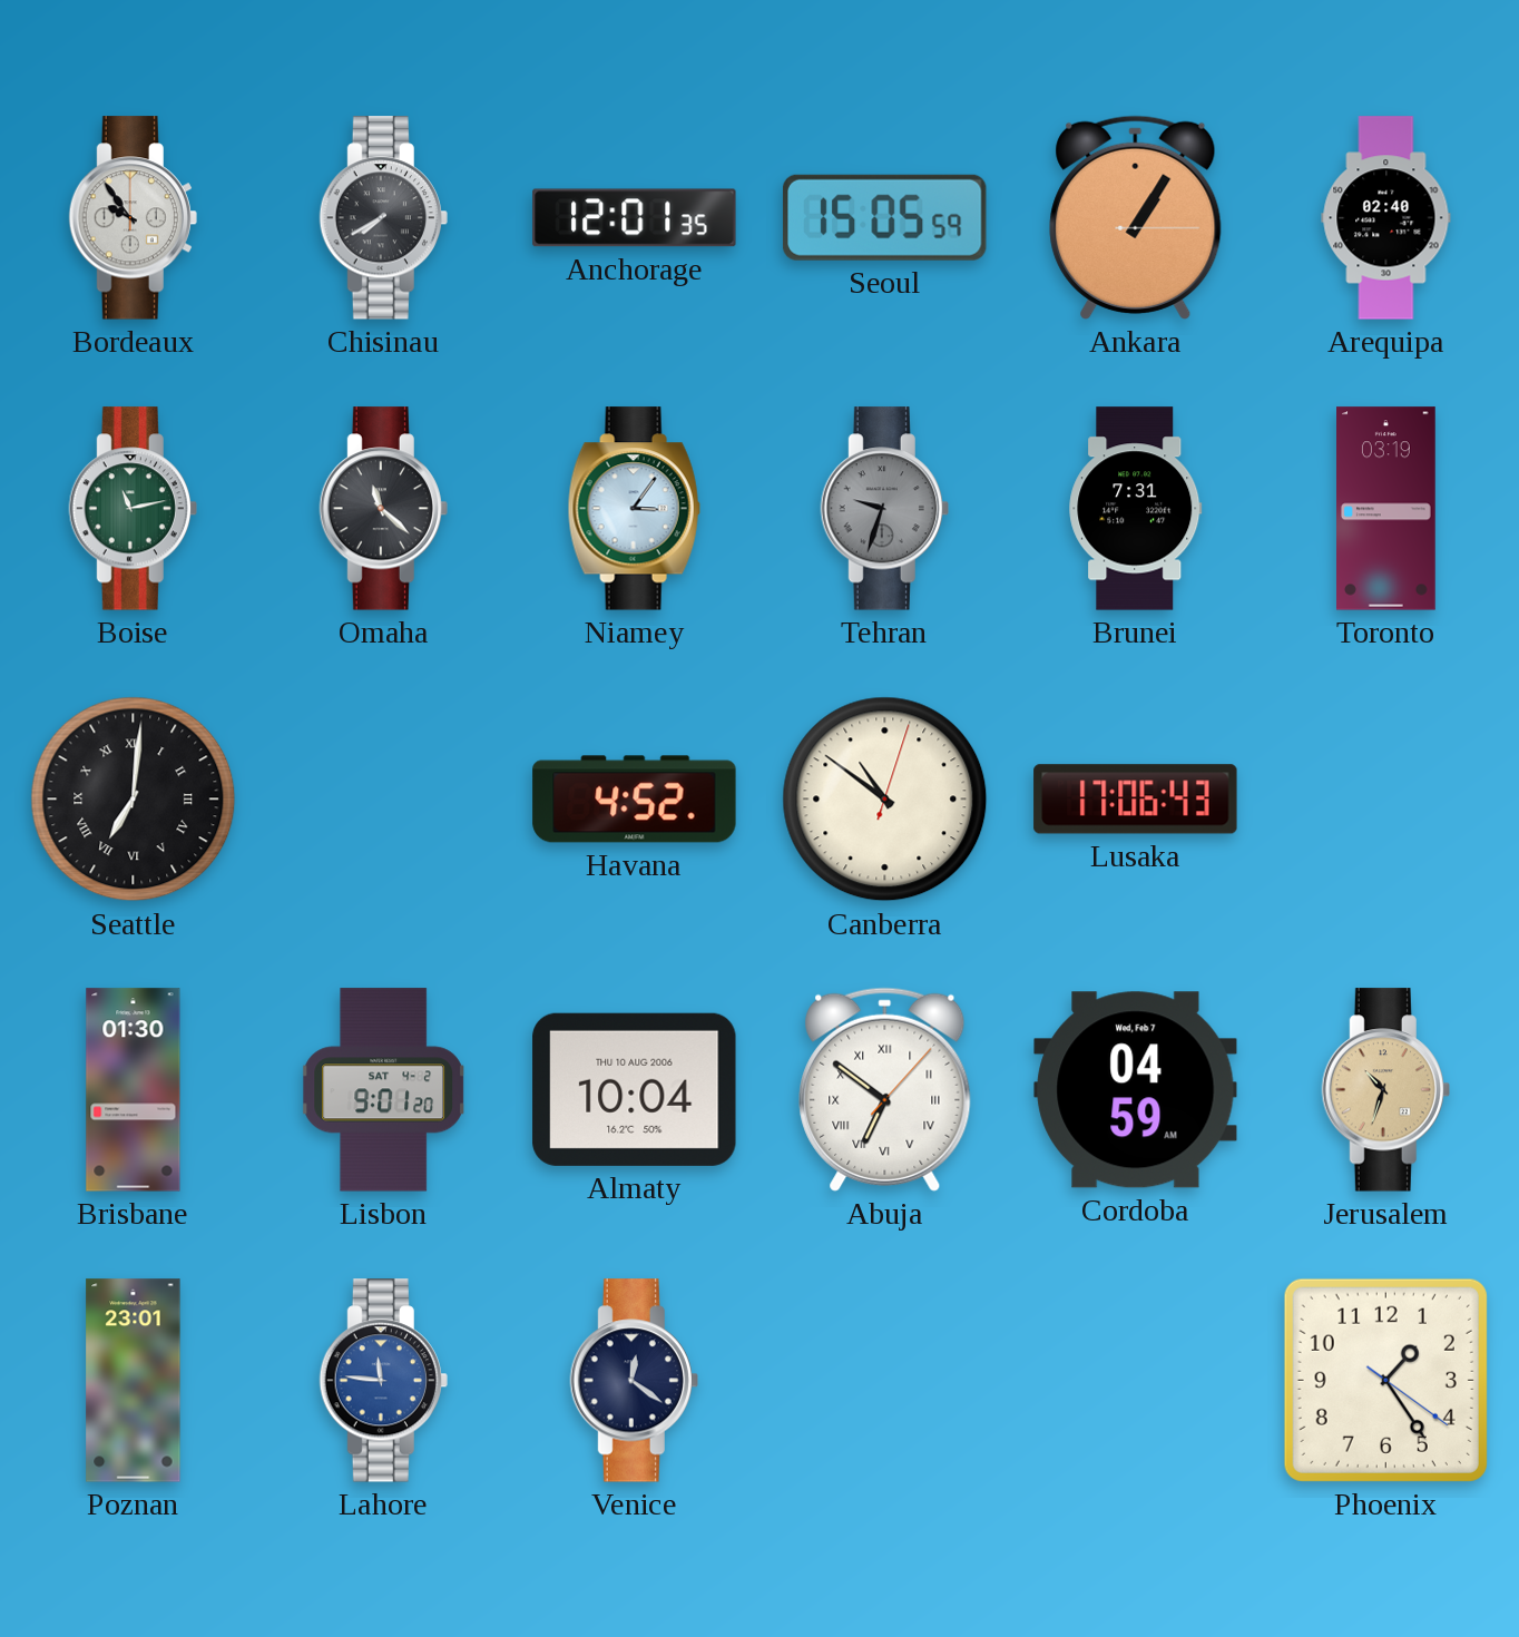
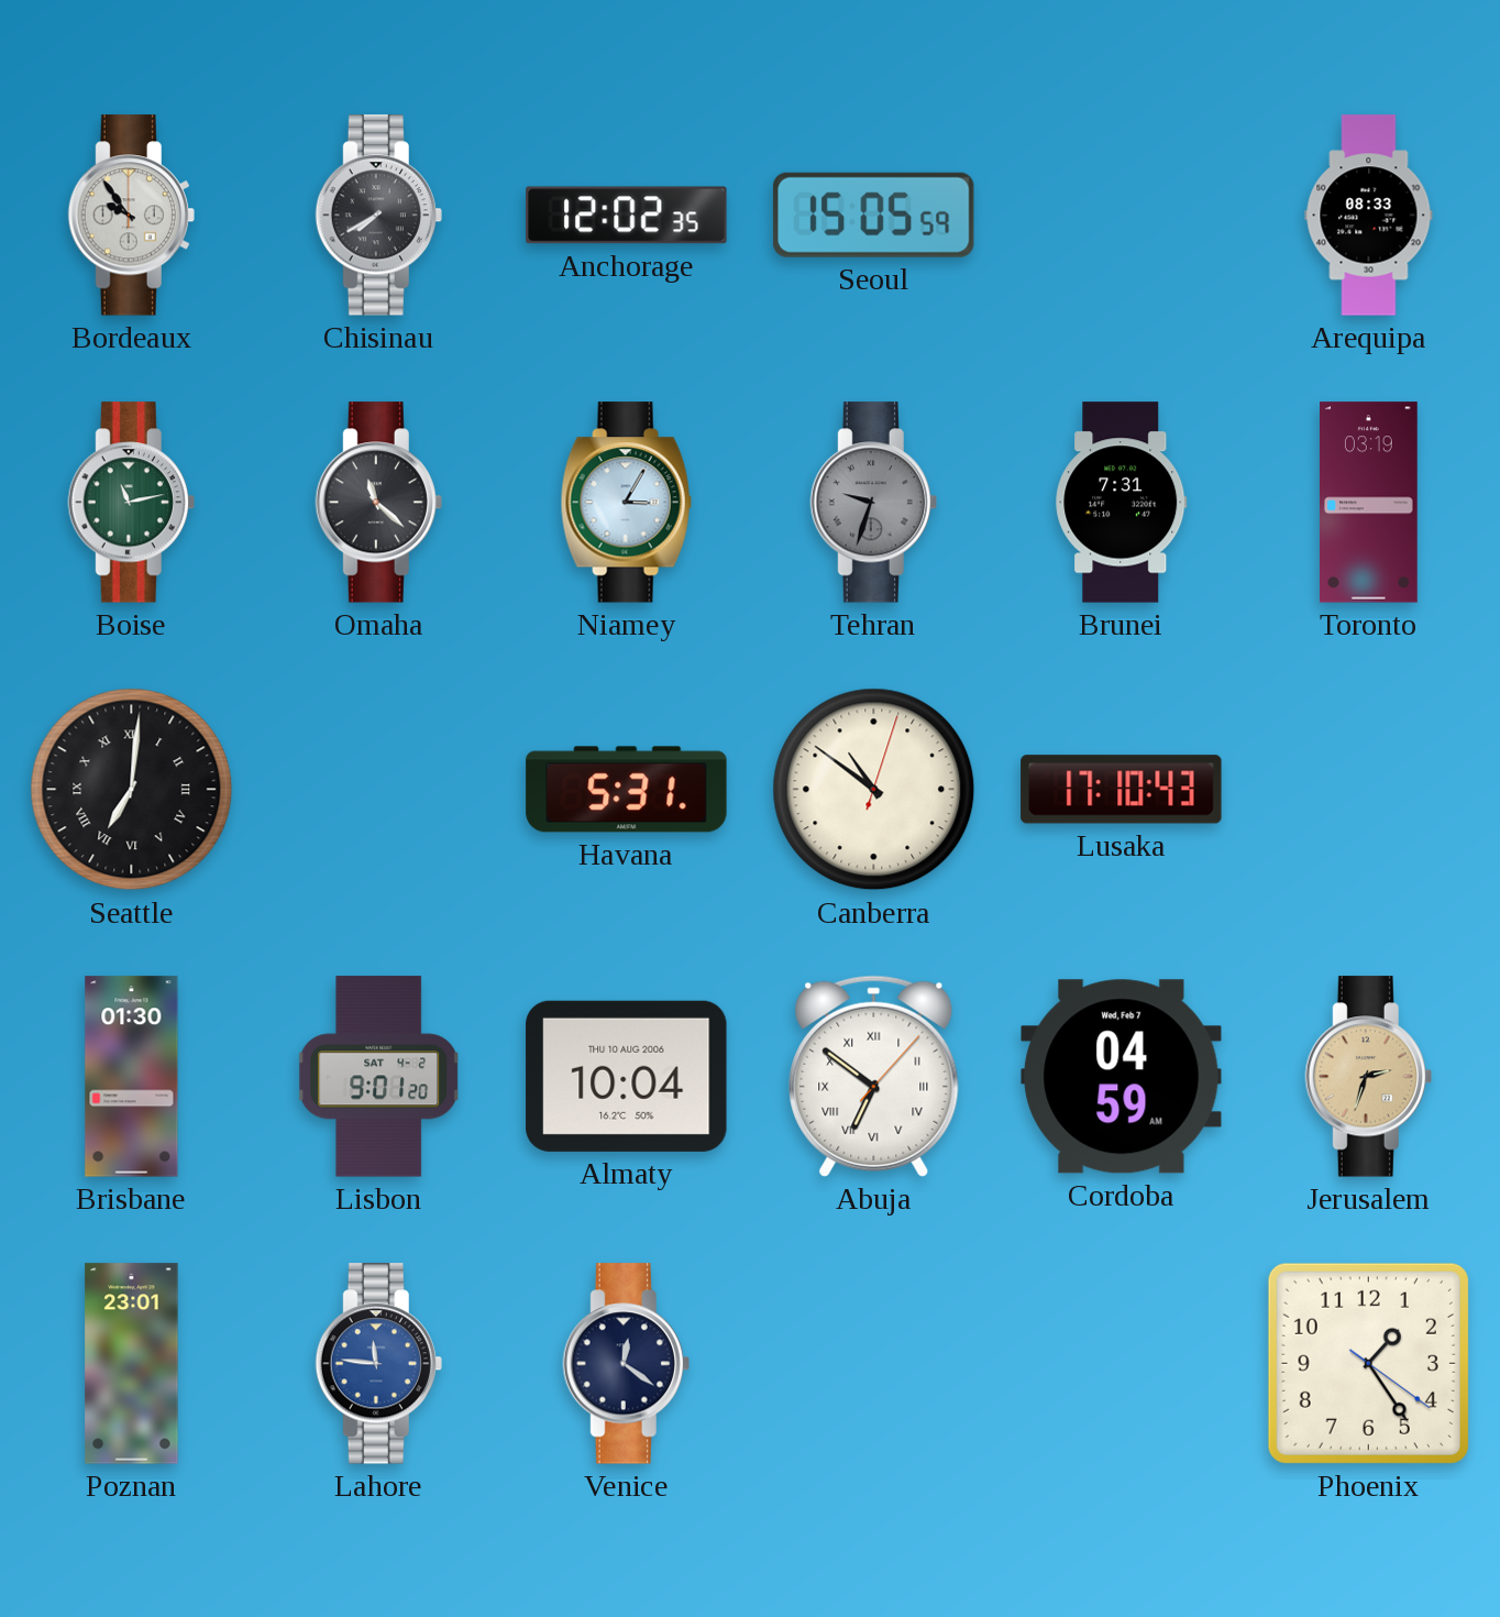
Anchorage: 12:01 -> 12:02 (627, 216)
Ankara: 1:05 -> none (1136, 217)
Arequipa: 02:40 -> 08:33 (1369, 216)
Niamey: 3:06 -> 3:05 (626, 503)
Havana: 4:52 -> 5:31 (627, 790)
Lusaka: 17:06 -> 17:10 (1122, 790)
Jerusalem: 10:33 -> 2:33 (1368, 1077)
